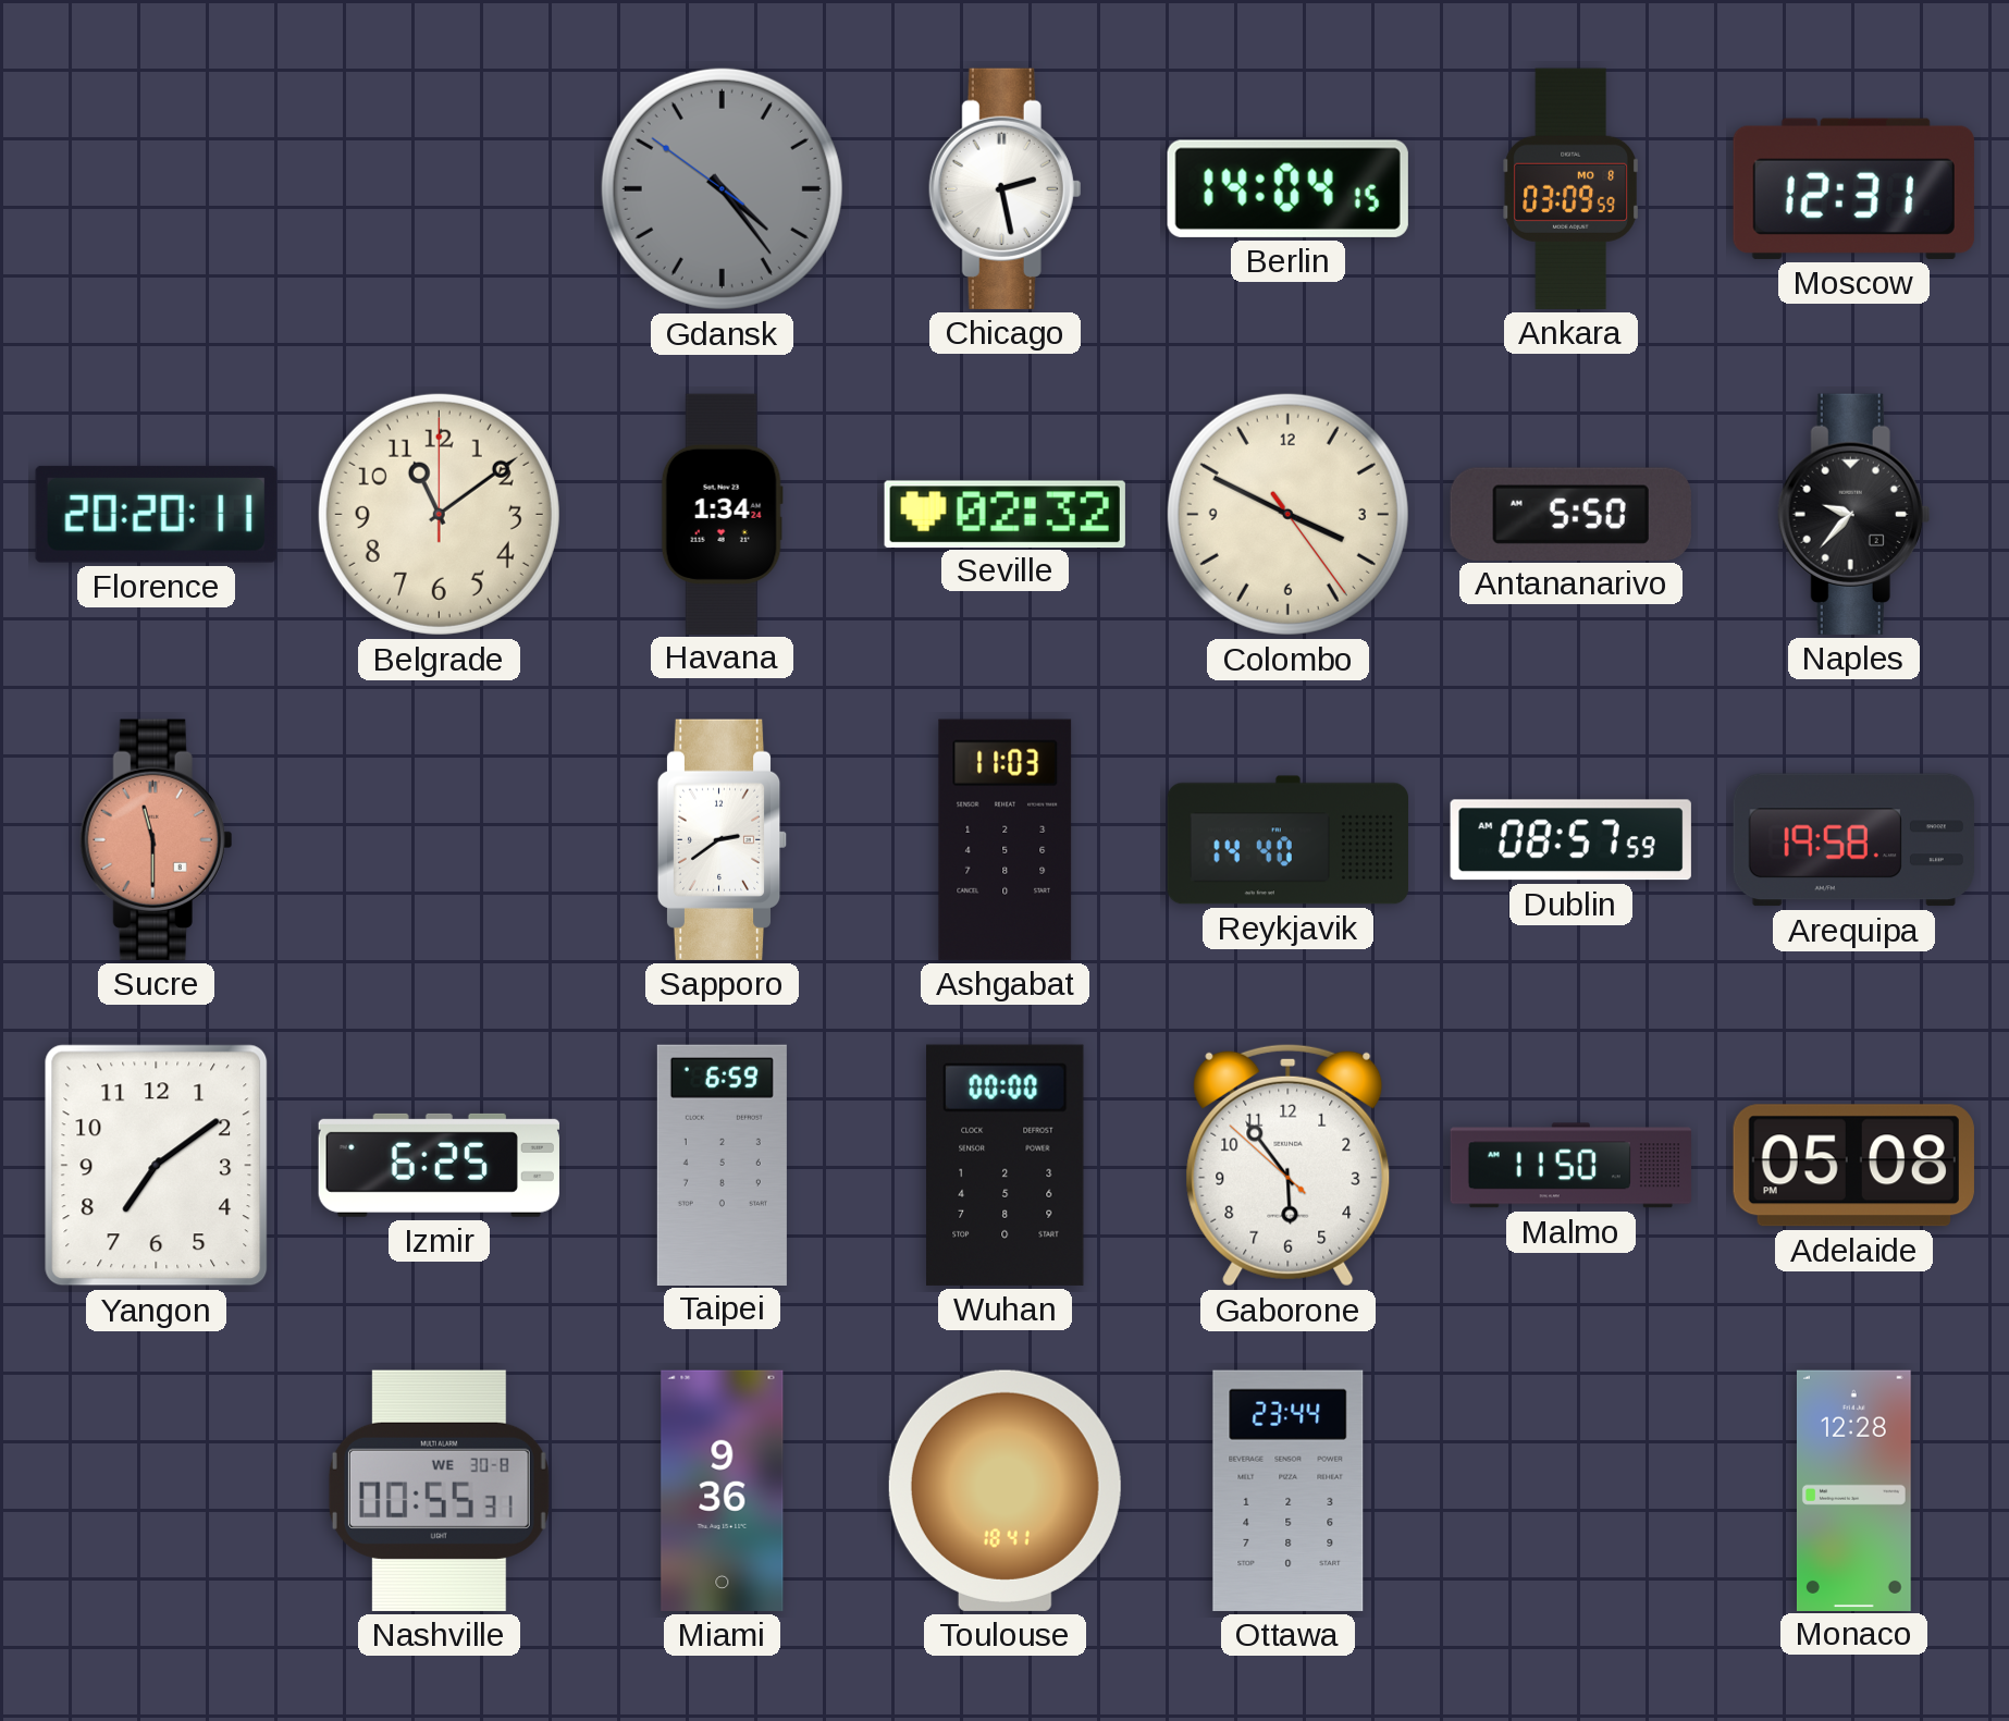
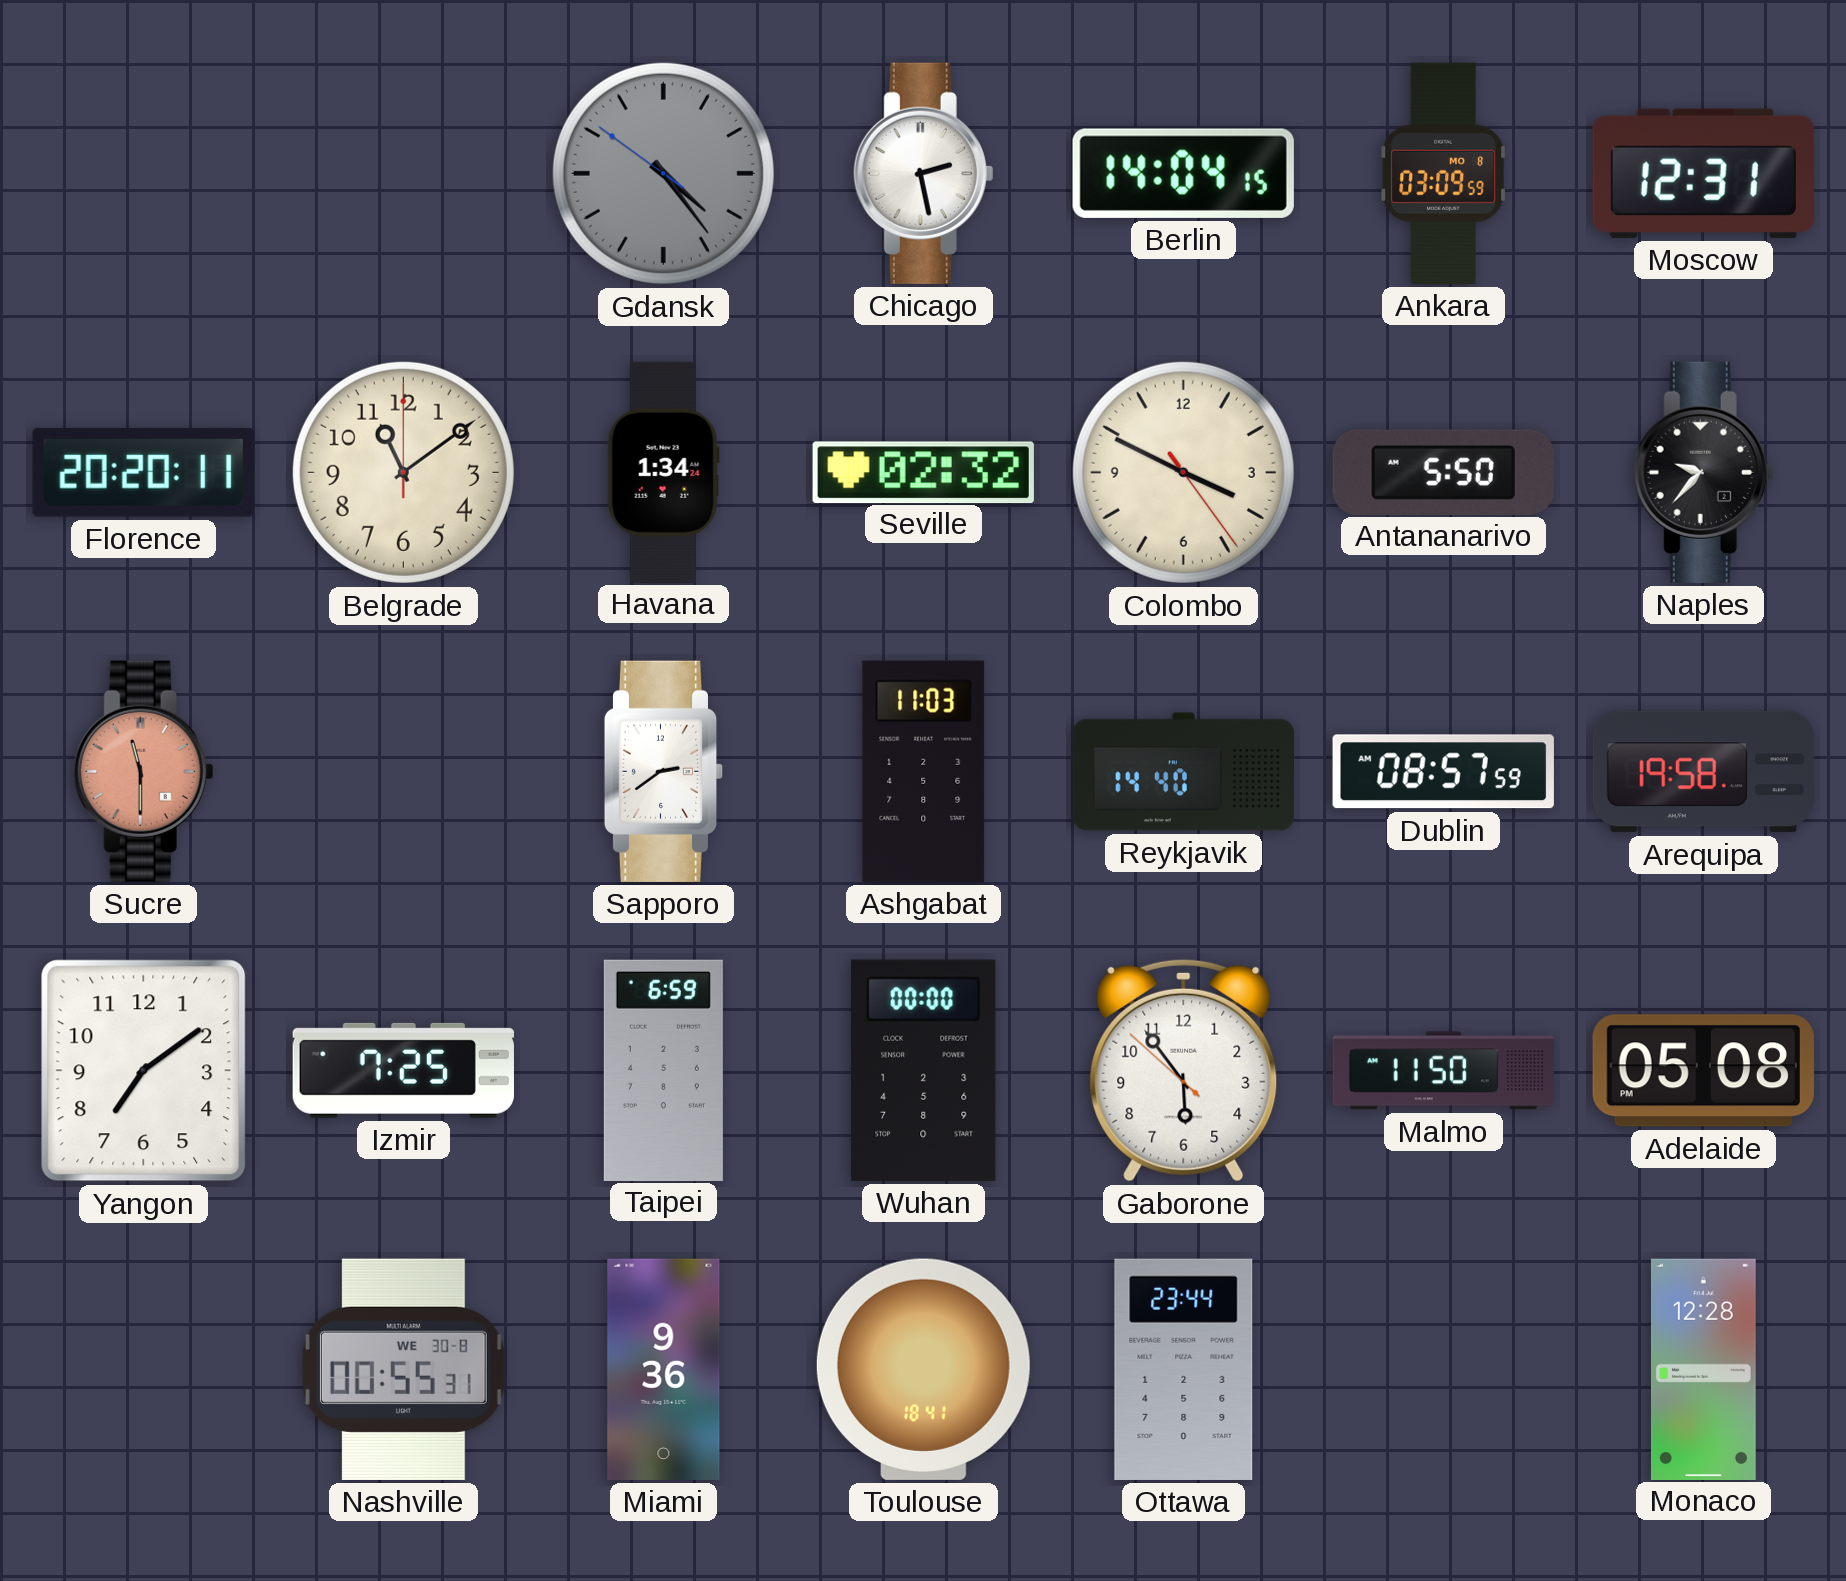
Izmir: 6:25 -> 7:25 (403, 1070)
